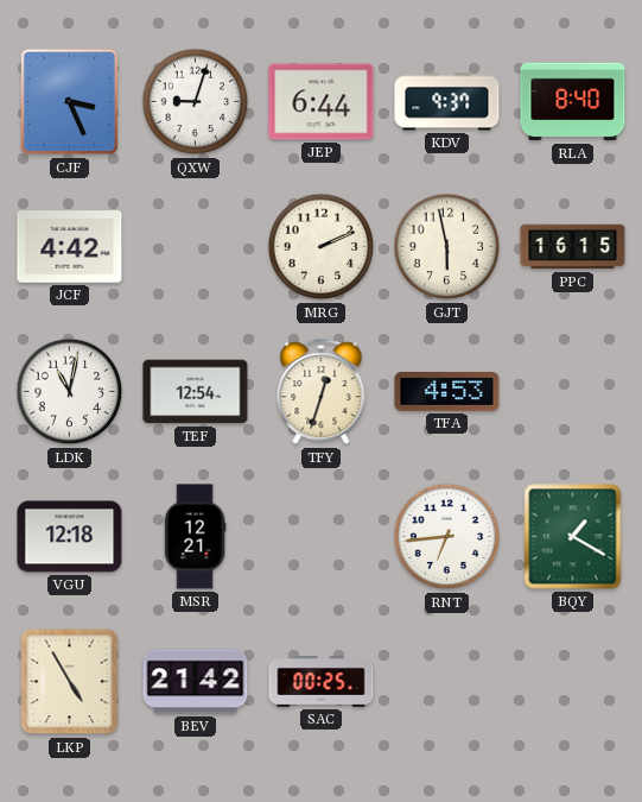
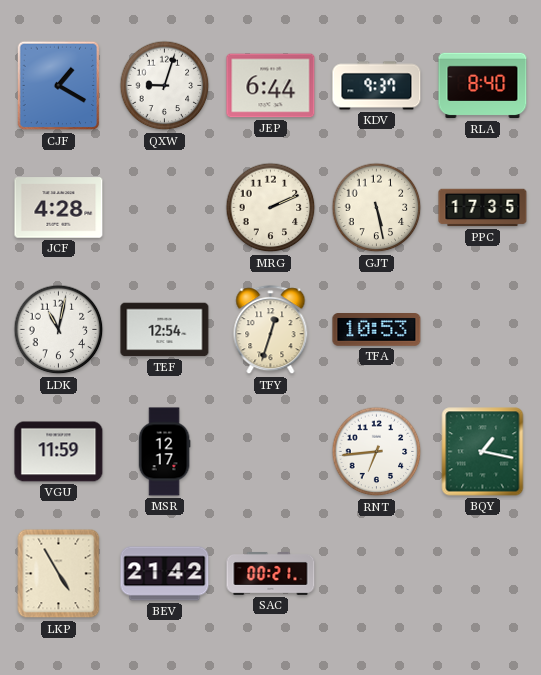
CJF: 3:26 -> 1:20 (59, 86)
JCF: 4:42 -> 4:28 (59, 208)
GJT: 5:58 -> 5:28 (377, 208)
PPC: 16:15 -> 17:35 (483, 208)
TFA: 4:53 -> 10:53 (377, 330)
VGU: 12:18 -> 11:59 (59, 452)
MSR: 12:21 -> 12:17 (164, 452)
BQY: 1:20 -> 1:17 (483, 452)
SAC: 00:25 -> 00:21 (271, 574)
